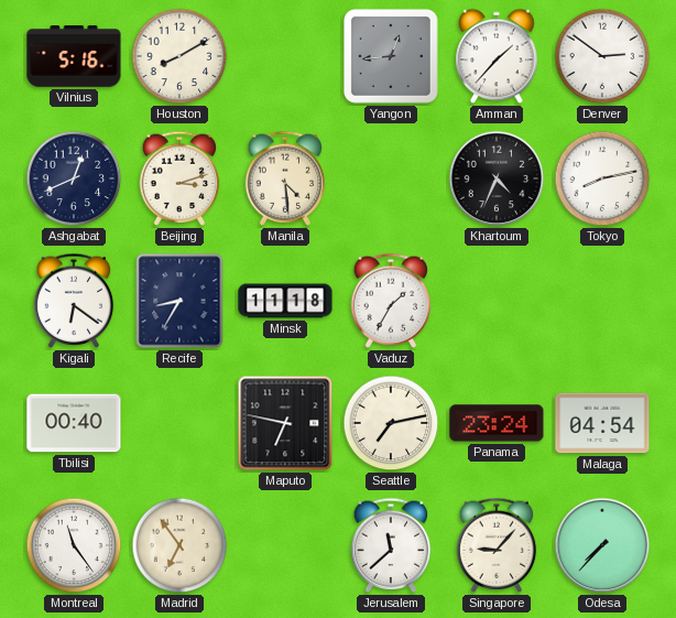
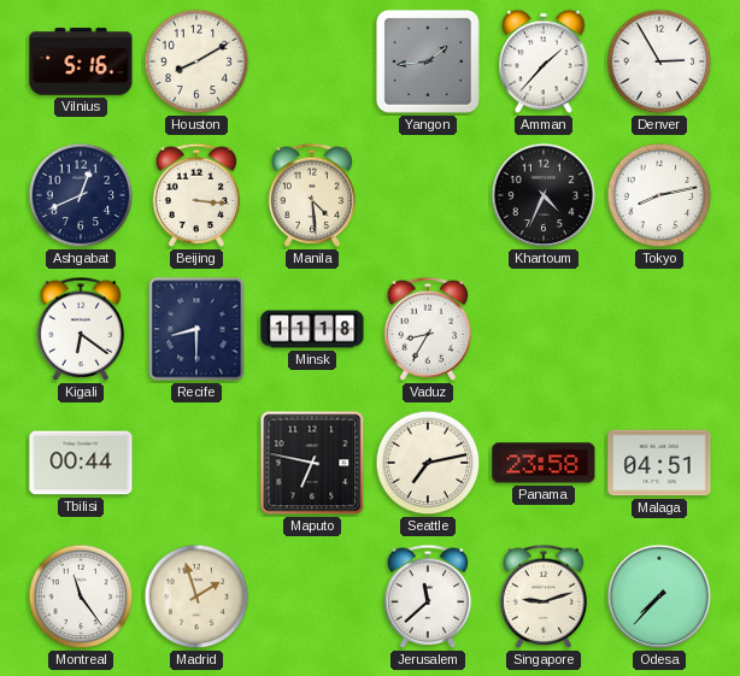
Yangon: 12:44 -> 1:44 (428, 61)
Denver: 2:51 -> 2:55 (659, 61)
Beijing: 3:12 -> 3:16 (196, 195)
Recife: 8:35 -> 8:30 (196, 329)
Vaduz: 1:35 -> 8:35 (428, 329)
Tbilisi: 00:40 -> 00:44 (81, 463)
Panama: 23:24 -> 23:58 (544, 463)
Malaga: 04:54 -> 04:51 (659, 463)
Madrid: 6:54 -> 1:57 (196, 596)
Singapore: 9:07 -> 9:12 (544, 596)
